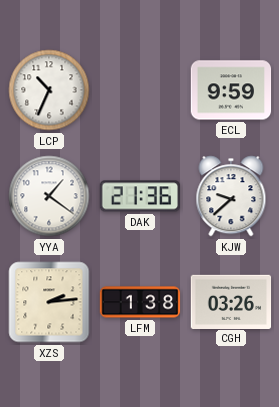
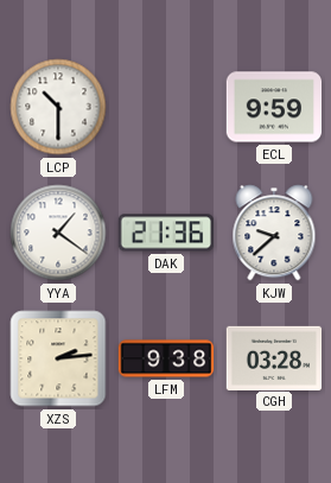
LCP: 10:34 -> 10:30 (58, 107)
LFM: 1:38 -> 9:38 (166, 358)
CGH: 03:26 -> 03:28 (274, 357)
